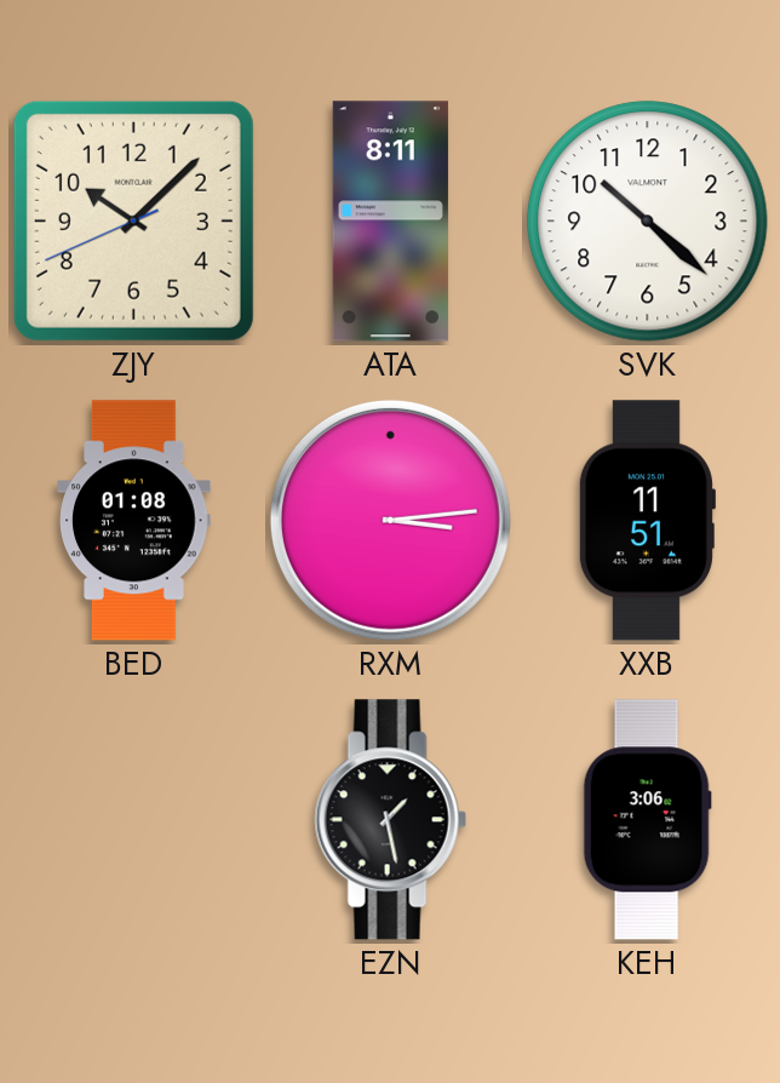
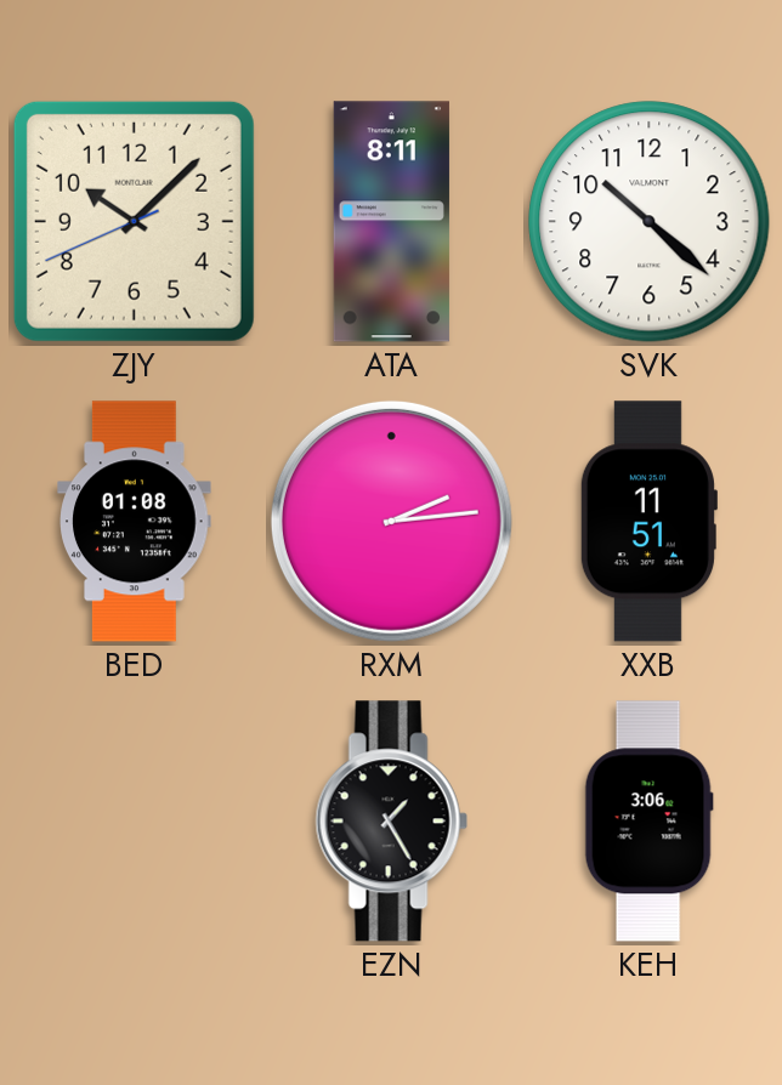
RXM: 3:14 -> 2:14 (391, 521)
EZN: 1:28 -> 1:25 (391, 822)
